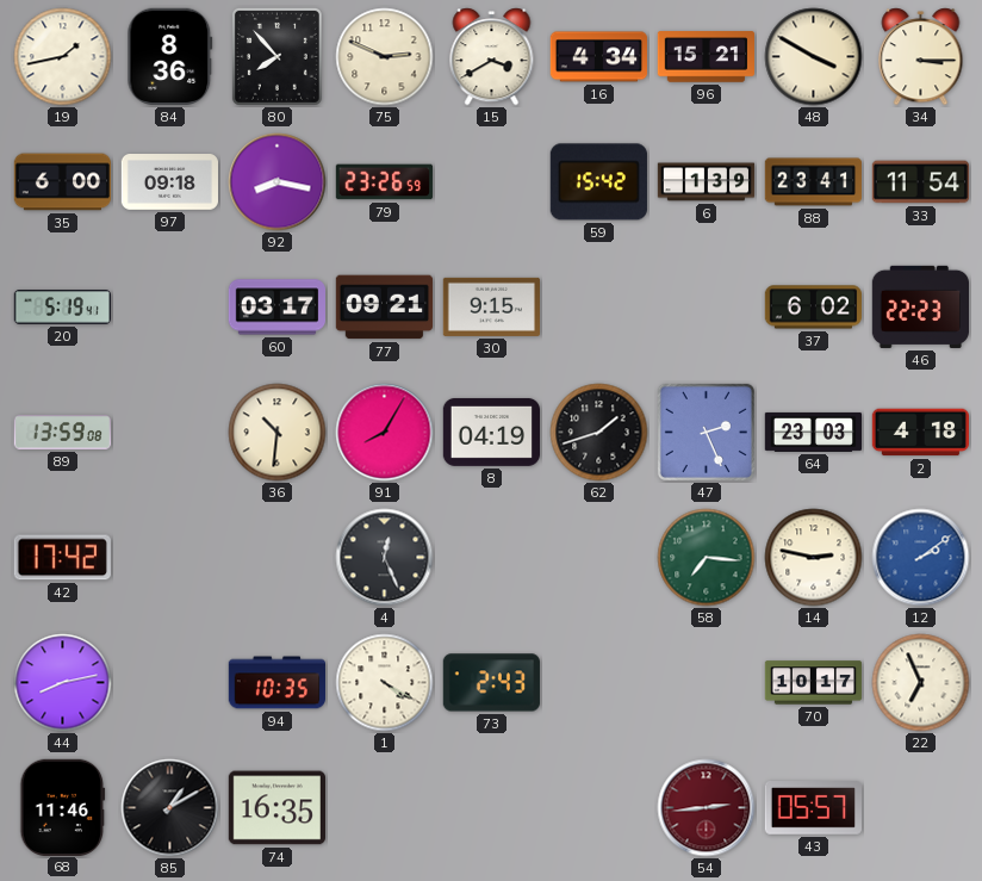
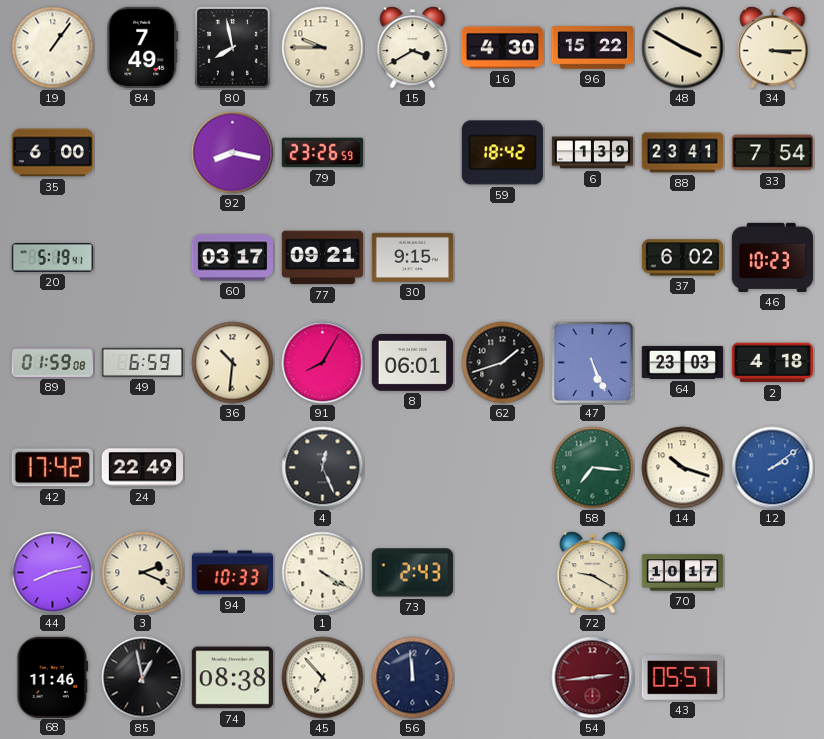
19: 1:43 -> 1:06 (53, 48)
84: 8:36 -> 7:49 (143, 47)
80: 7:53 -> 7:58 (232, 47)
75: 2:49 -> 9:45 (323, 48)
16: 4:34 -> 4:30 (503, 48)
96: 15:21 -> 15:22 (592, 48)
97: 09:18 -> none (169, 182)
59: 15:42 -> 18:42 (502, 153)
33: 11:54 -> 7:54 (772, 153)
46: 22:23 -> 10:23 (772, 257)
89: 13:59 -> 01:59 (53, 363)
49: none -> 6:59 (142, 362)
8: 04:19 -> 06:01 (412, 362)
47: 2:26 -> 5:26 (592, 362)
24: none -> 22:49 (142, 468)
14: 2:47 -> 10:18 (683, 468)
3: none -> 2:19 (143, 573)
94: 10:35 -> 10:33 (232, 573)
72: none -> 9:20 (593, 573)
22: 6:56 -> none (921, 683)
85: 1:10 -> 12:58 (143, 678)
74: 16:35 -> 08:38 (232, 678)
45: none -> 6:53 (323, 678)
56: none -> 11:59 (413, 678)
